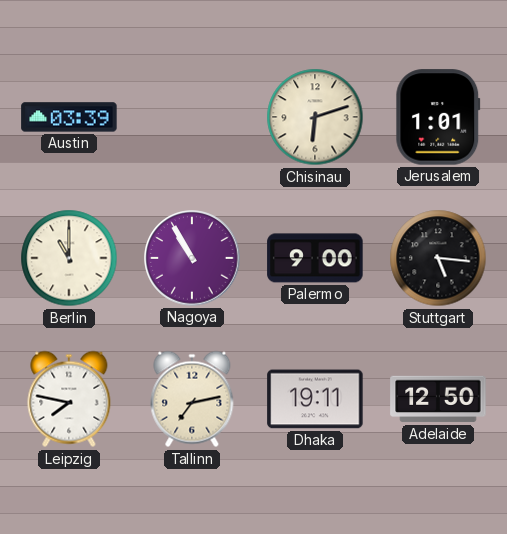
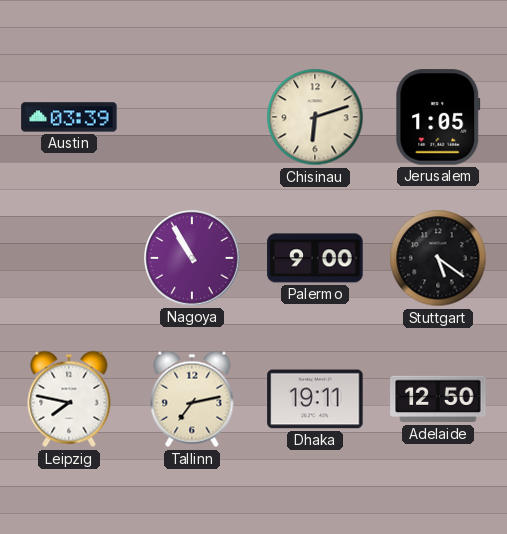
Jerusalem: 1:01 -> 1:05 (438, 117)
Berlin: 11:00 -> none (69, 258)
Stuttgart: 5:16 -> 5:21 (438, 258)
